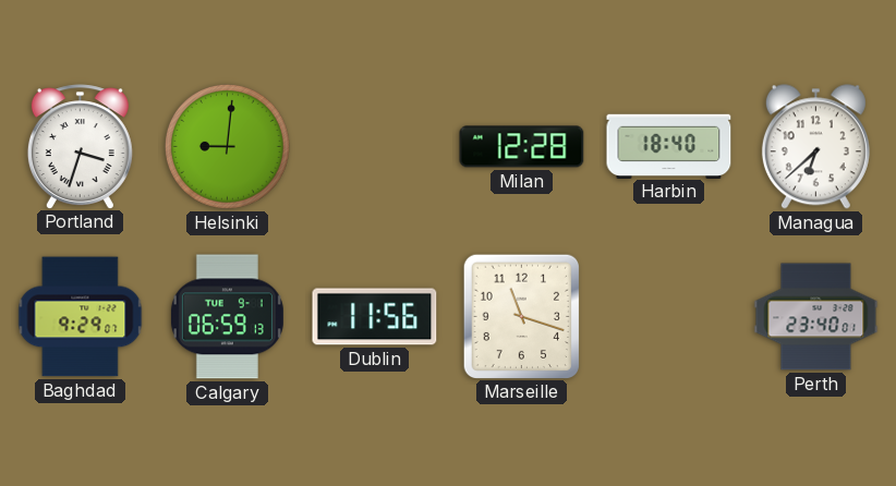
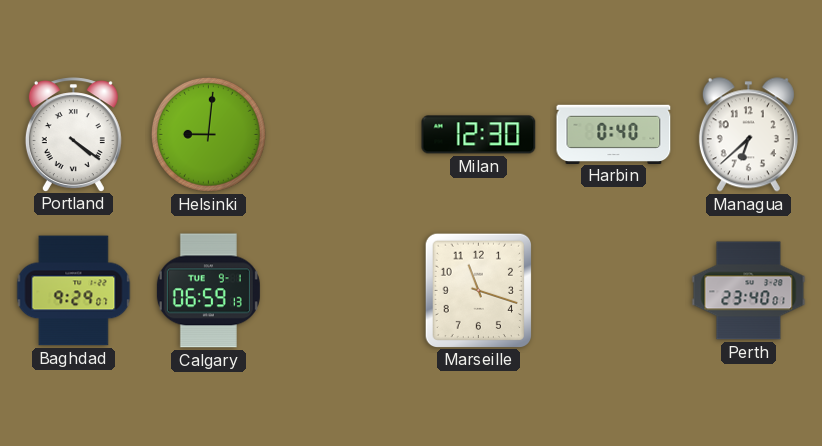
Portland: 3:33 -> 4:21 (73, 134)
Milan: 12:28 -> 12:30 (479, 135)
Harbin: 18:40 -> 0:40 (614, 134)
Dublin: 11:56 -> none (375, 317)
